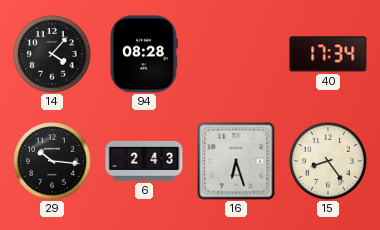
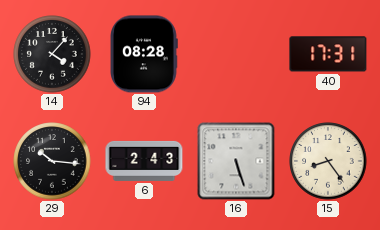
40: 17:34 -> 17:31 (328, 54)
16: 6:27 -> 5:27 (236, 161)
